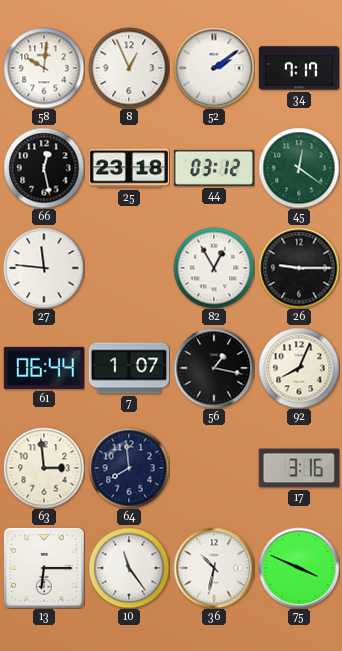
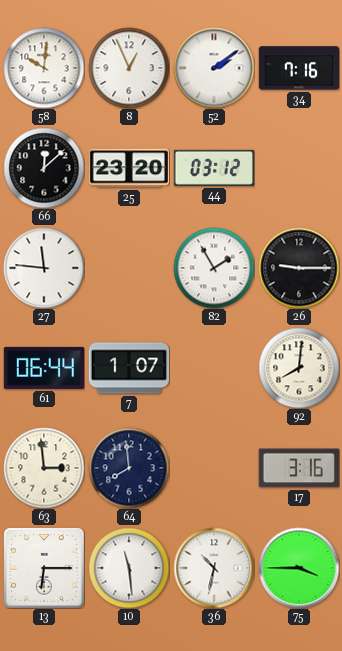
34: 7:17 -> 7:16 (298, 68)
66: 12:28 -> 12:08 (44, 168)
25: 23:18 -> 23:20 (128, 168)
45: 12:21 -> none (299, 168)
82: 12:55 -> 1:55 (214, 268)
56: 1:17 -> none (214, 368)
92: 8:04 -> 8:01 (299, 368)
10: 11:24 -> 11:29 (129, 568)
75: 3:49 -> 3:45 (299, 568)
